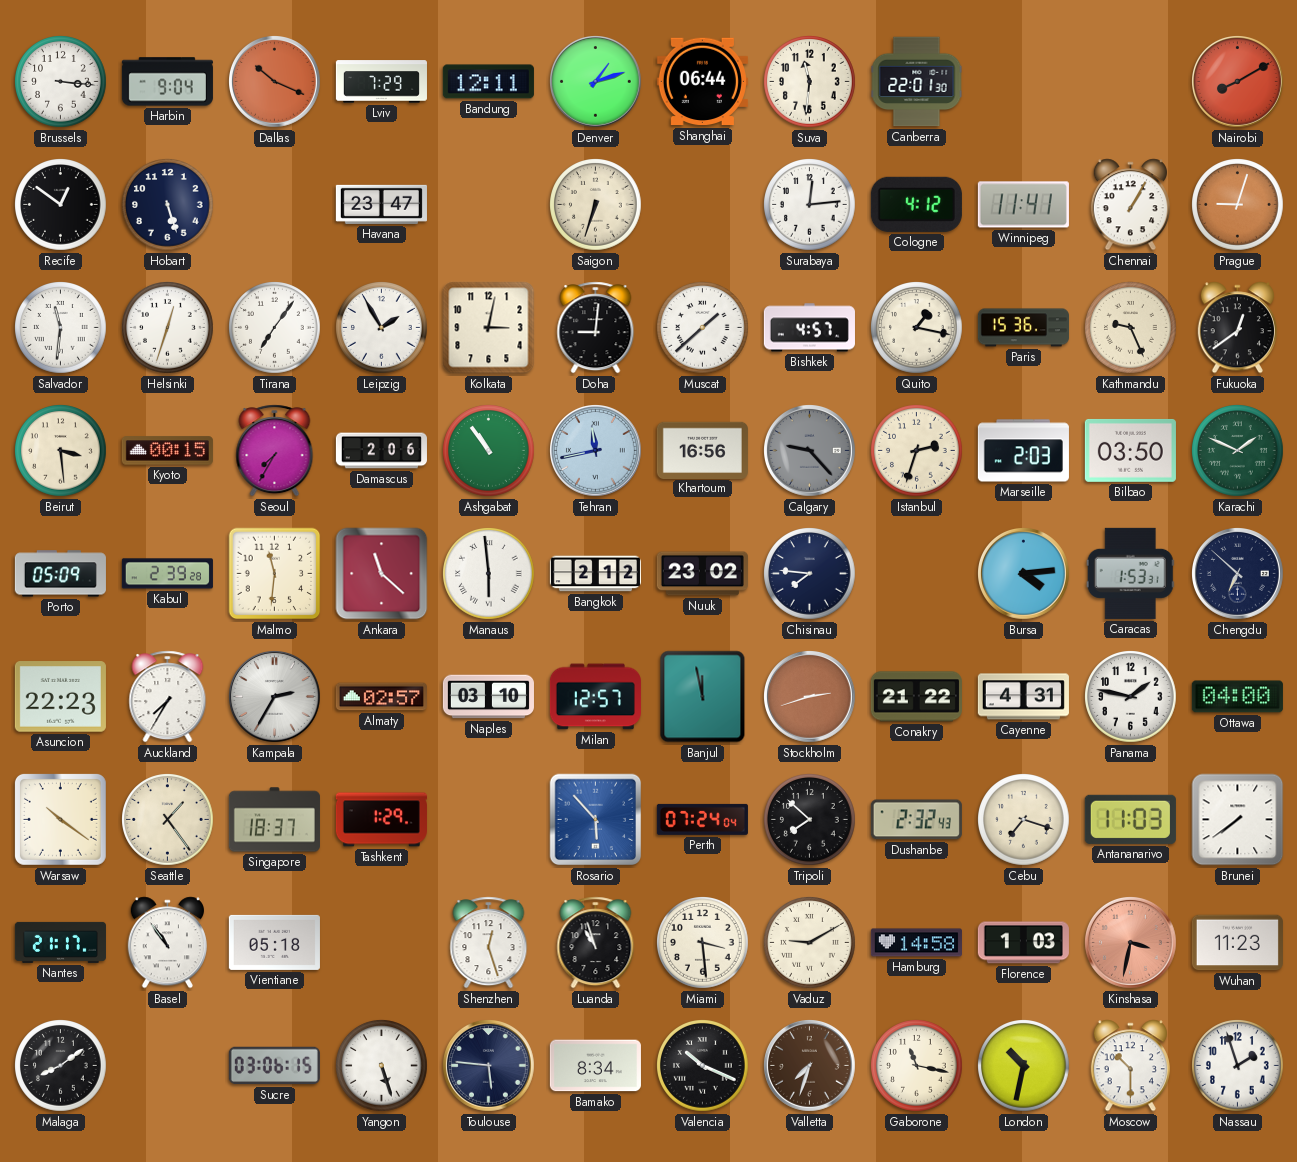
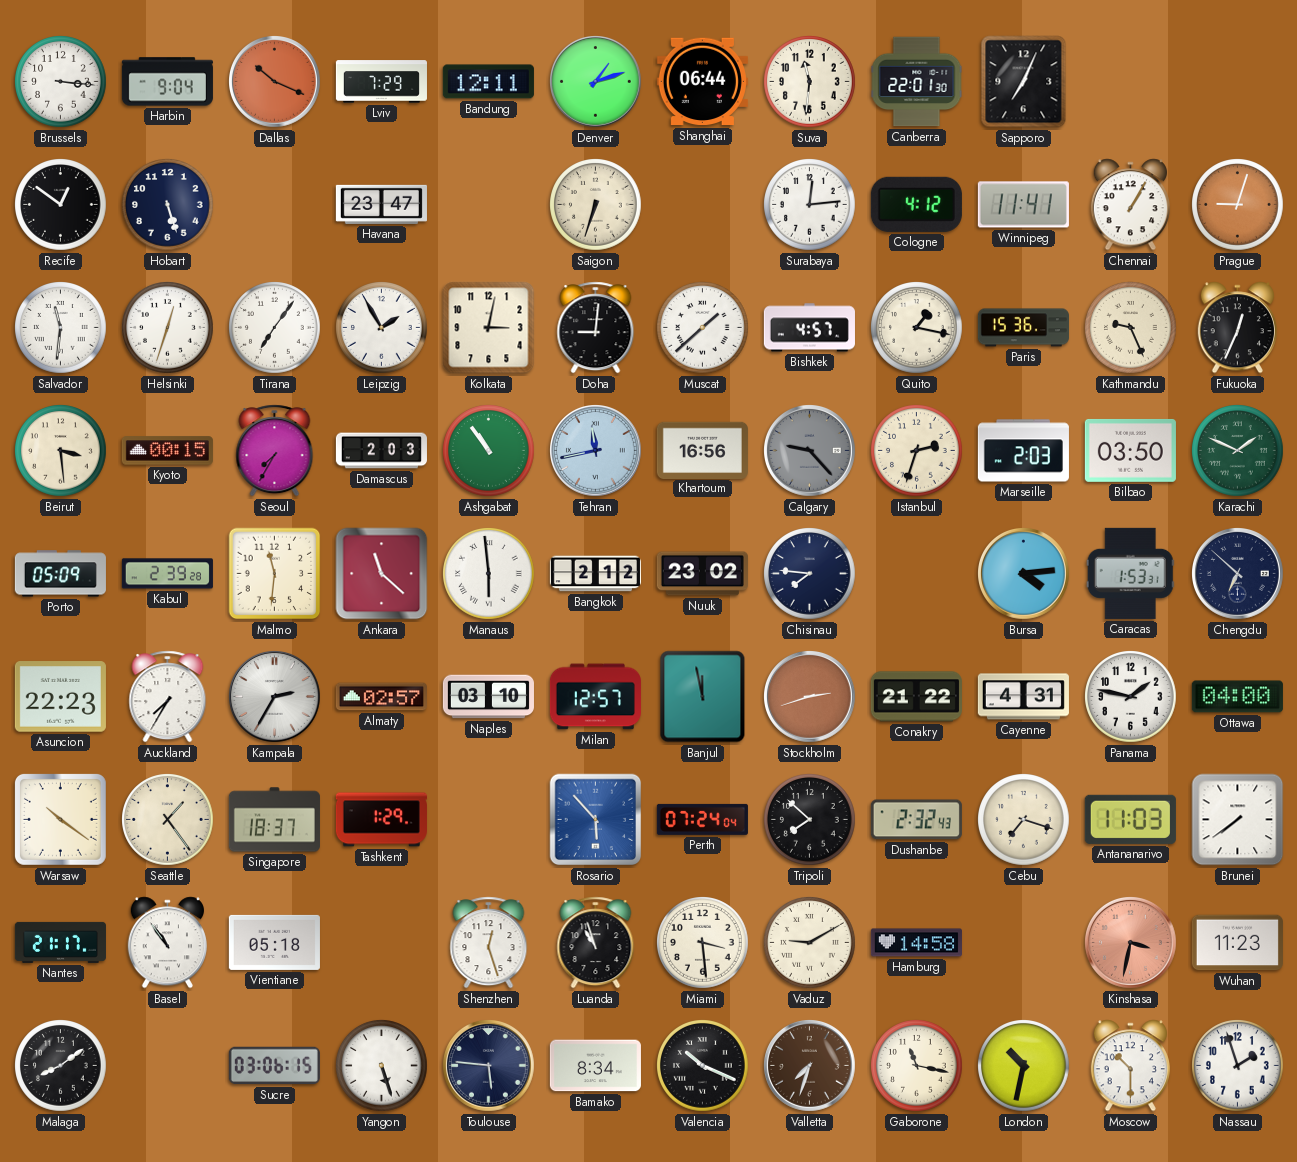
Sapporo: none -> 7:04 (1024, 82)
Nairobi: 8:10 -> none (1238, 82)
Fukuoka: 12:39 -> 12:34 (1237, 328)
Damascus: 2:06 -> 2:03 (381, 451)
Florence: 1:03 -> none (1023, 943)
